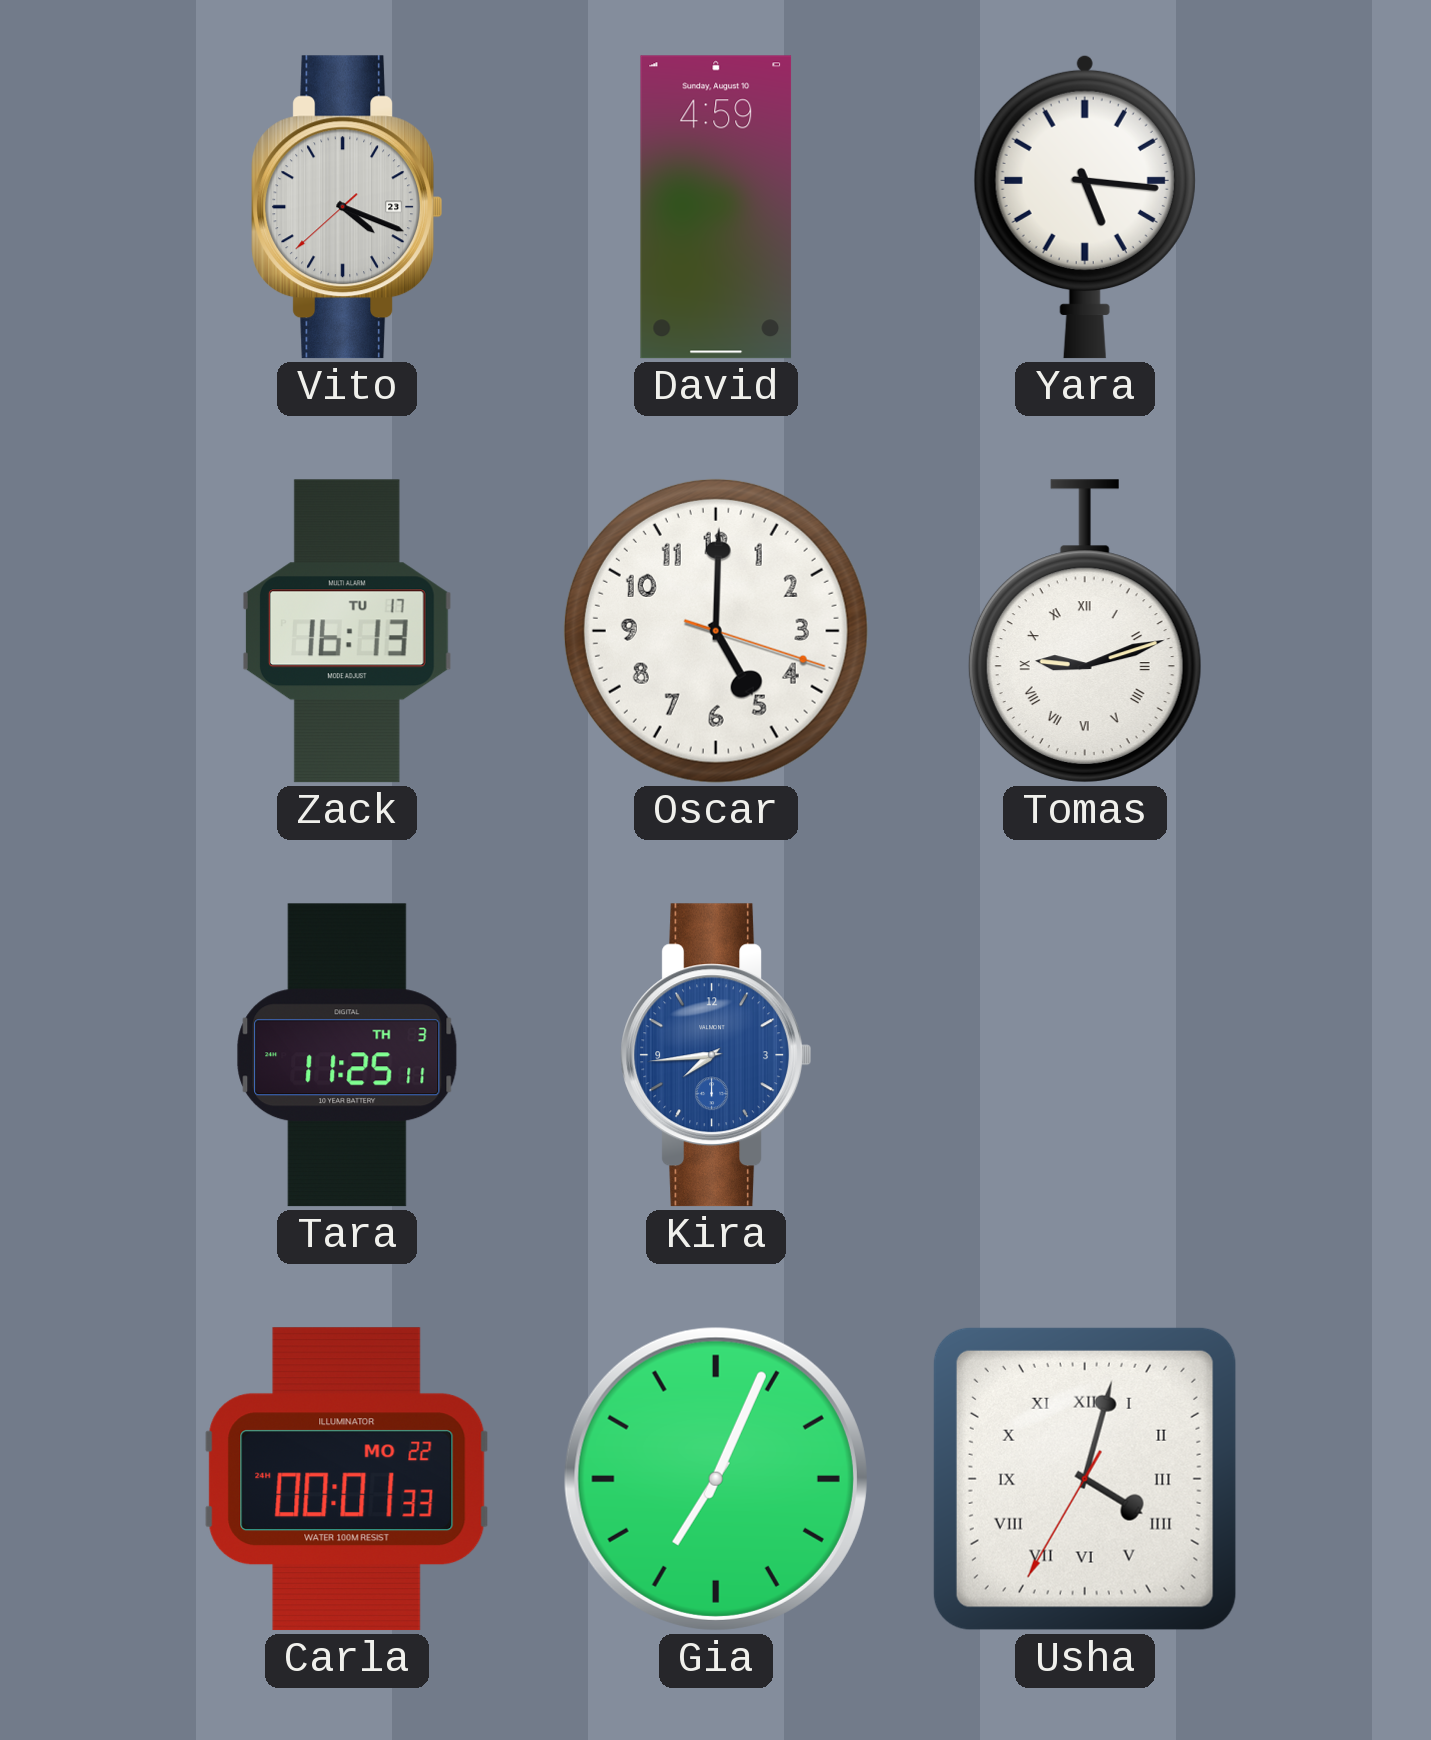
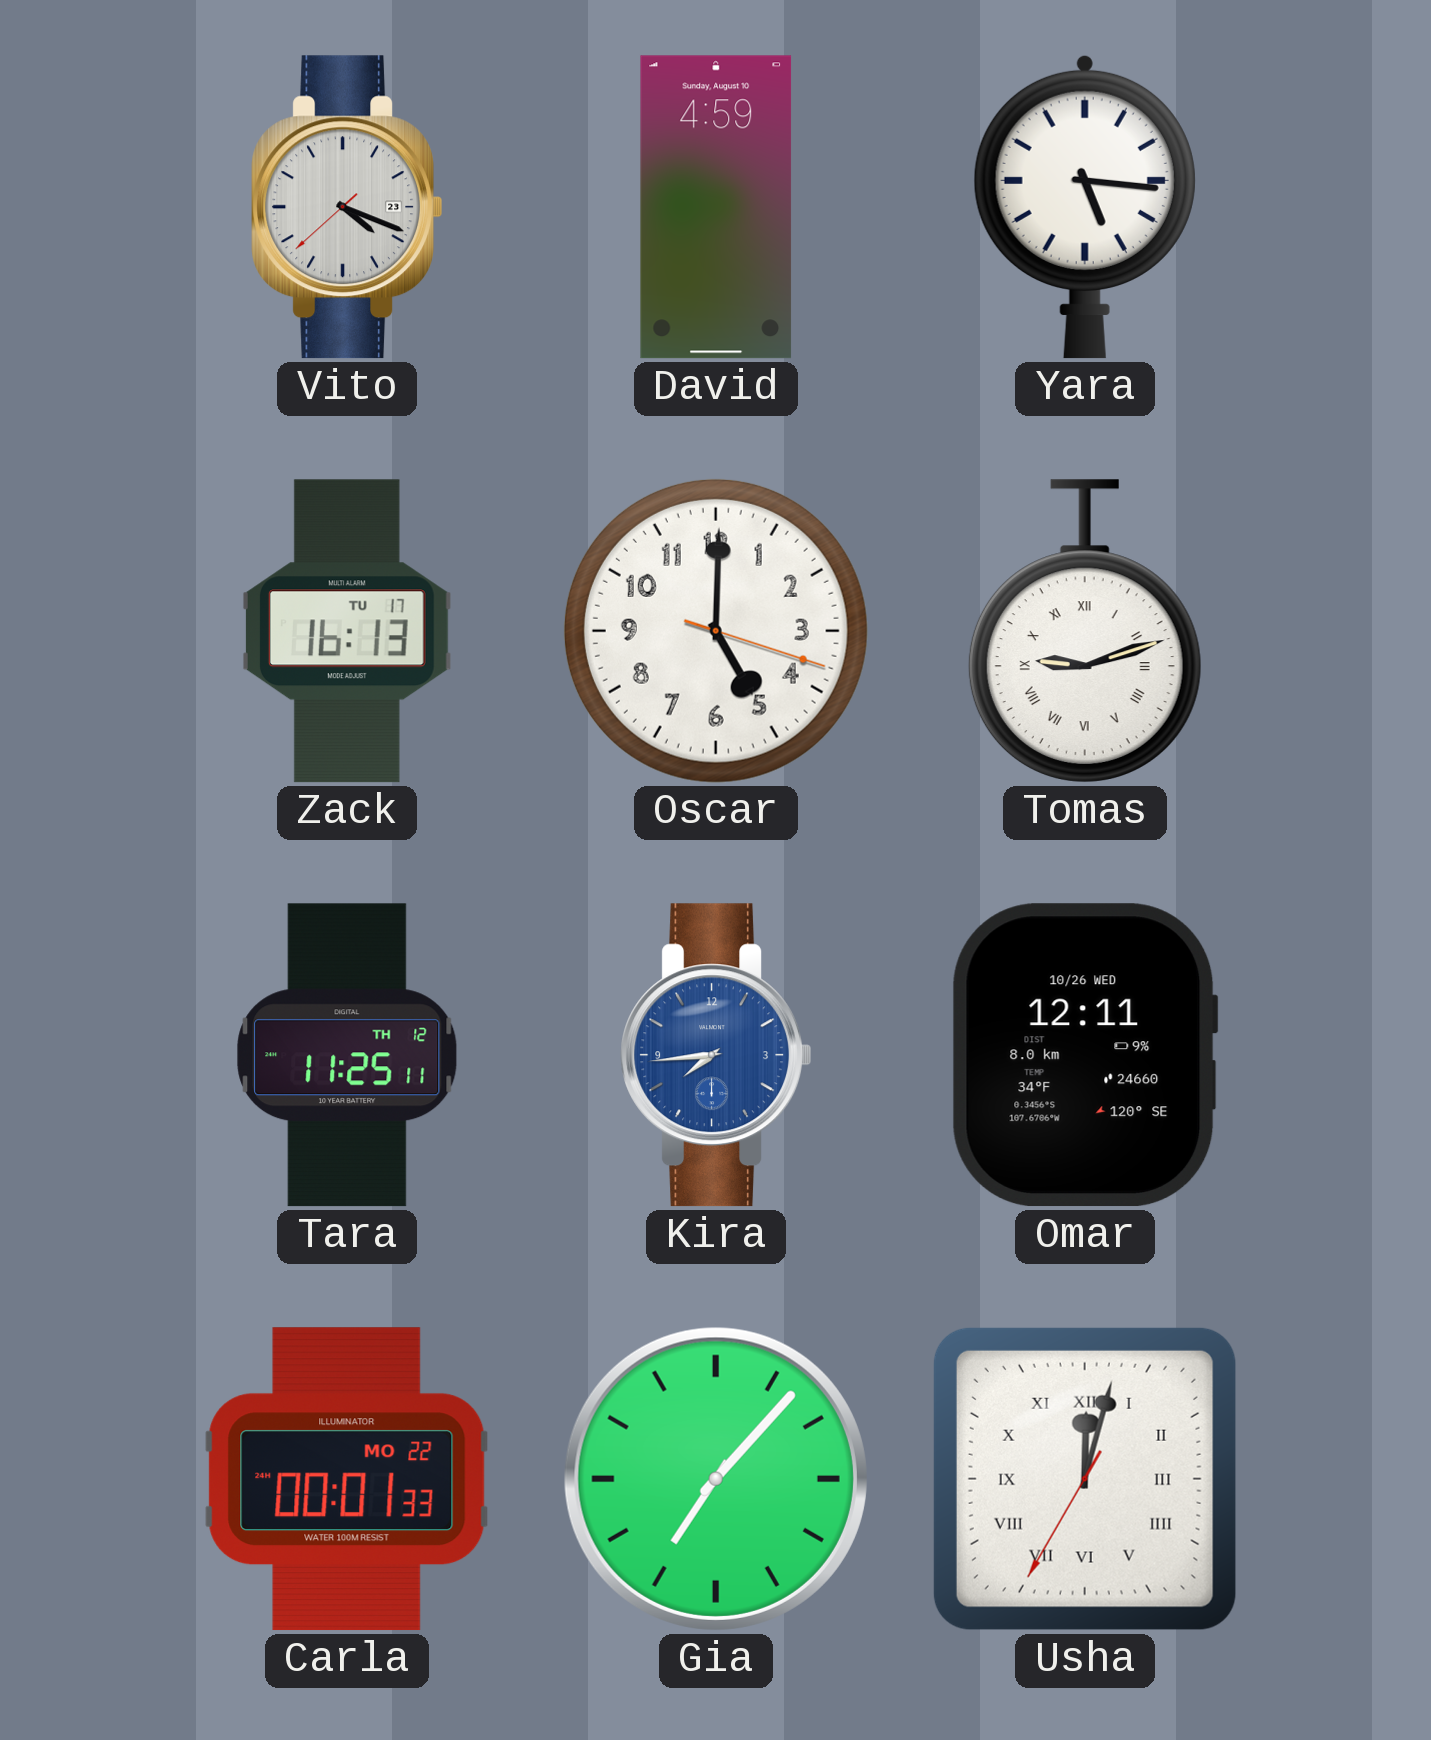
Tara date: TH 3 -> TH 12 (347, 1055)
Omar: none -> 12:11 (1085, 1055)
Gia: 7:04 -> 7:07 (716, 1479)
Usha: 4:02 -> 12:02 (1085, 1479)
